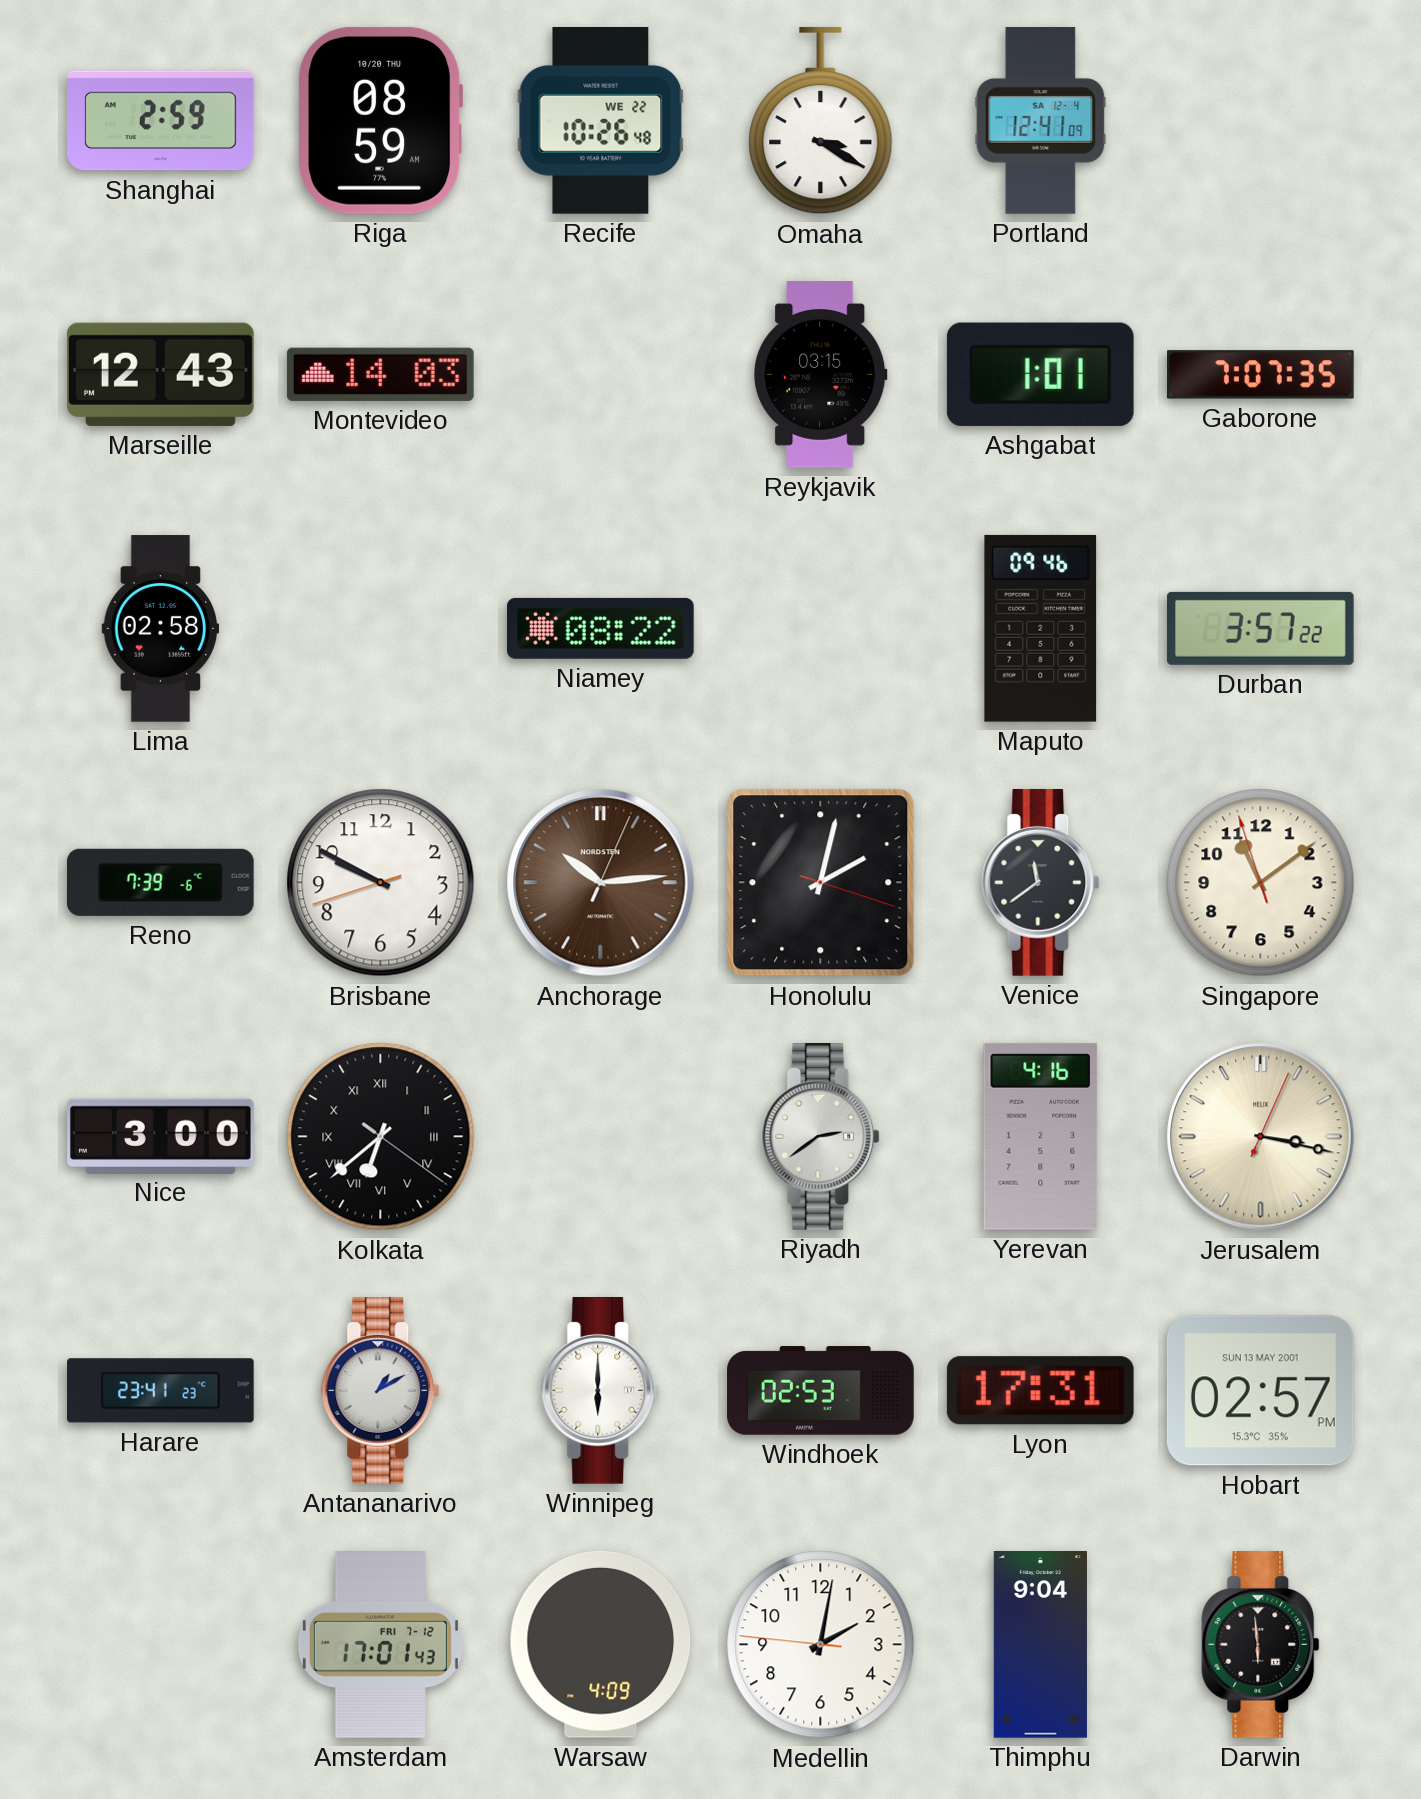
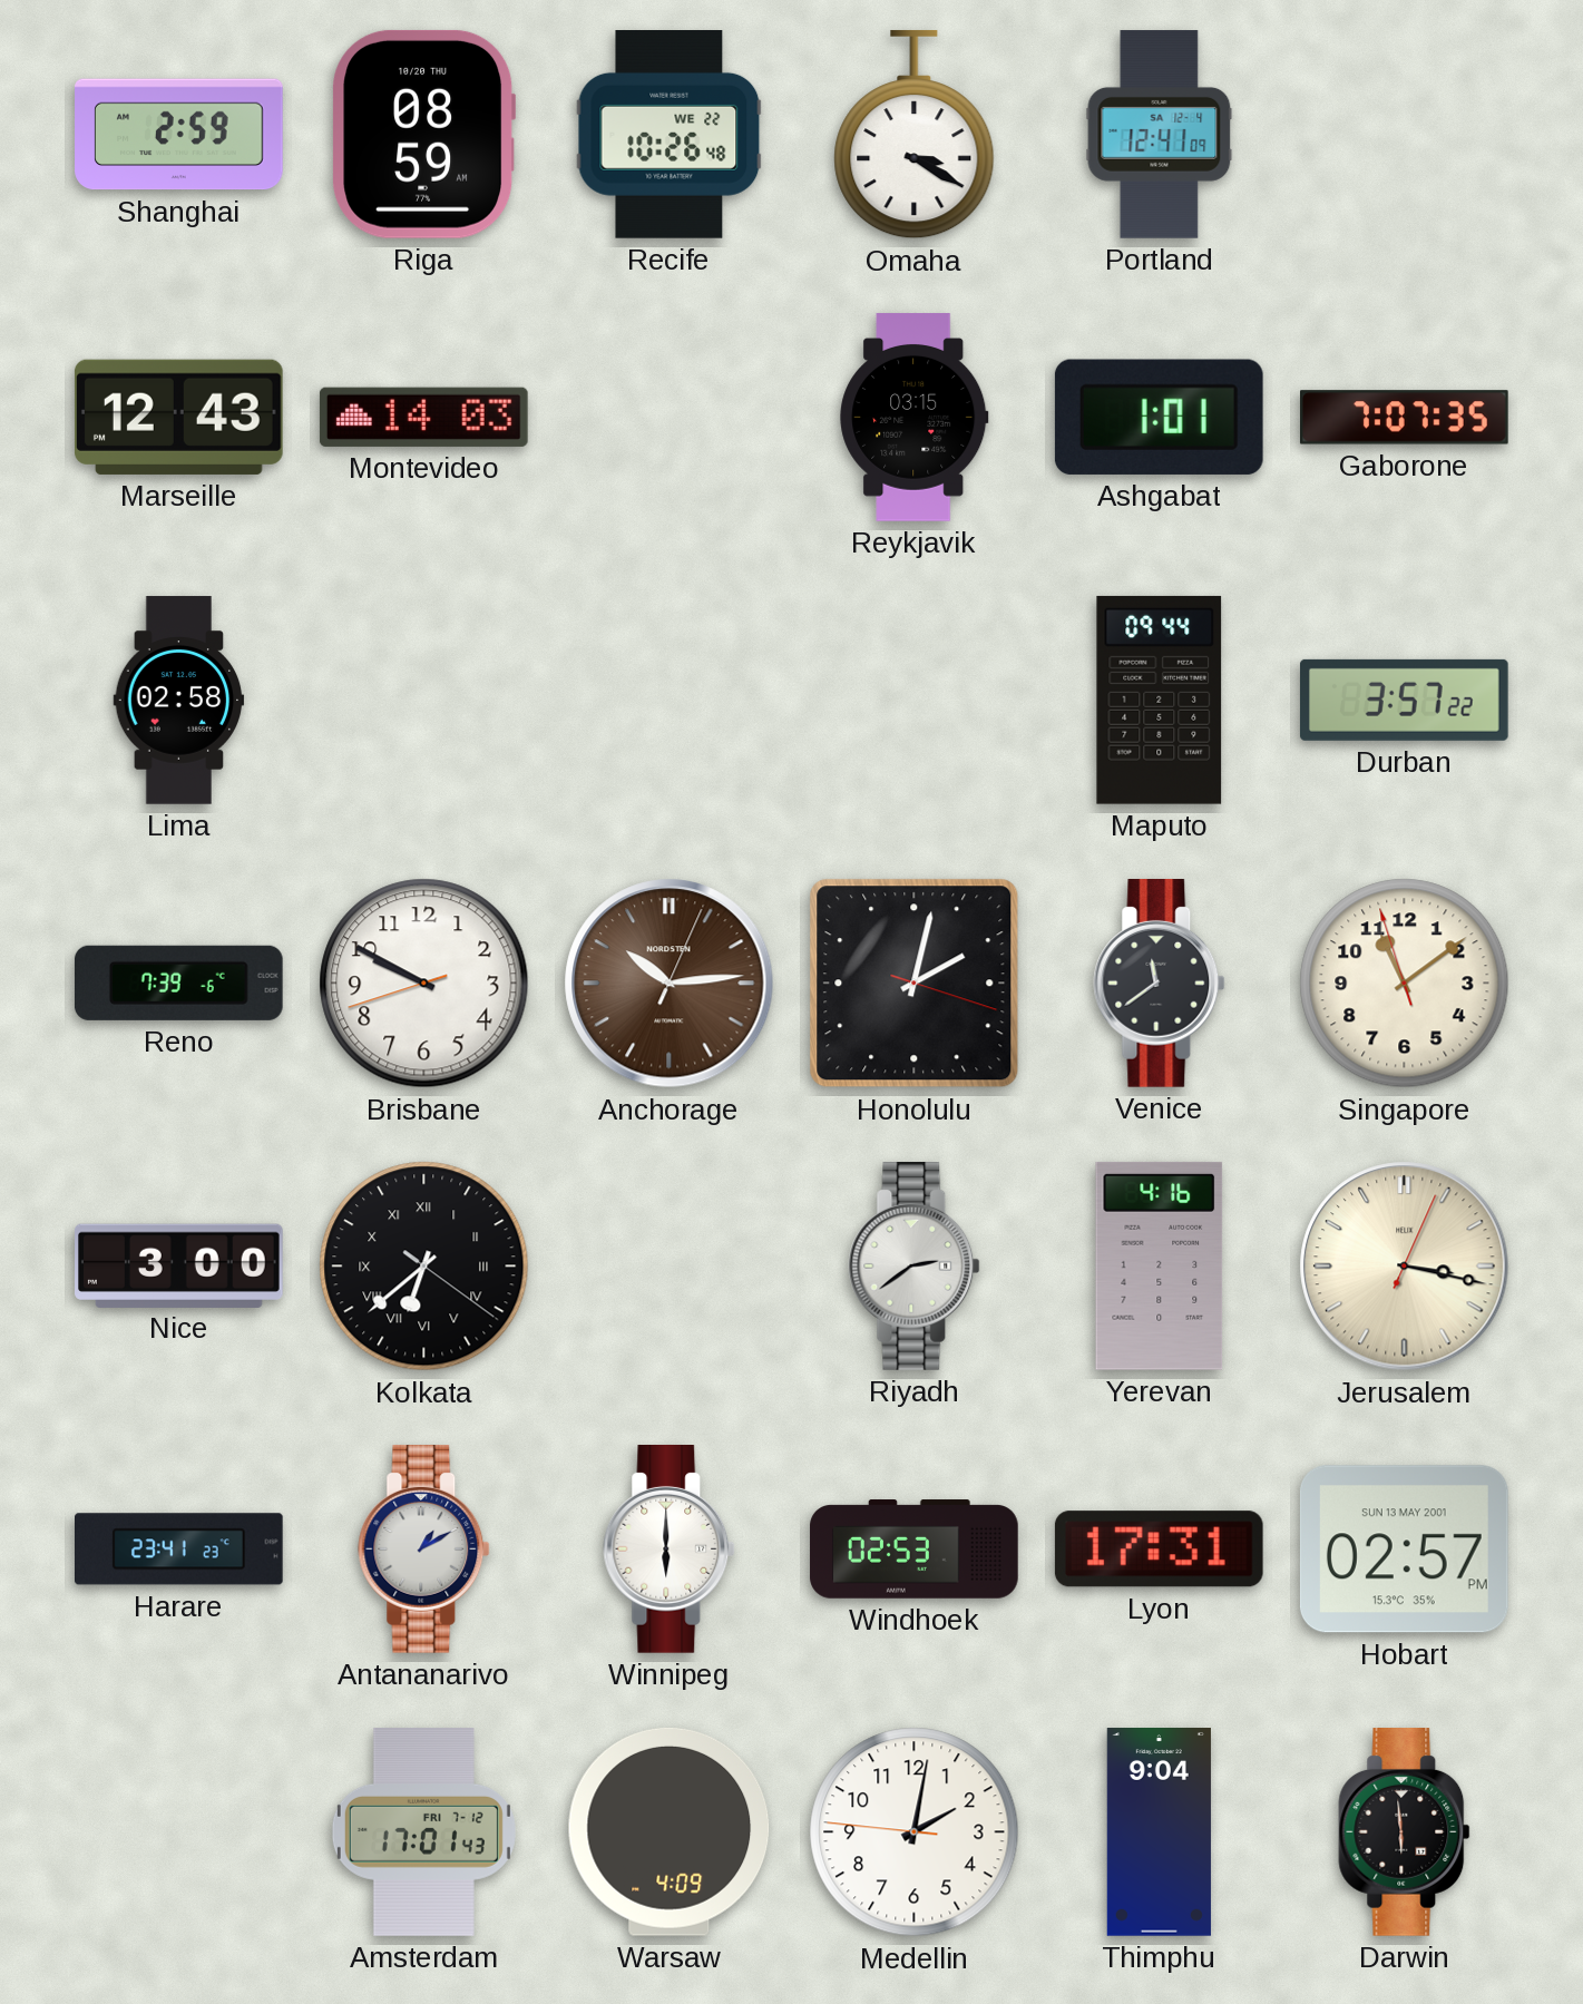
Niamey: 08:22 -> none (600, 628)
Maputo: 09:46 -> 09:44 (1160, 700)
